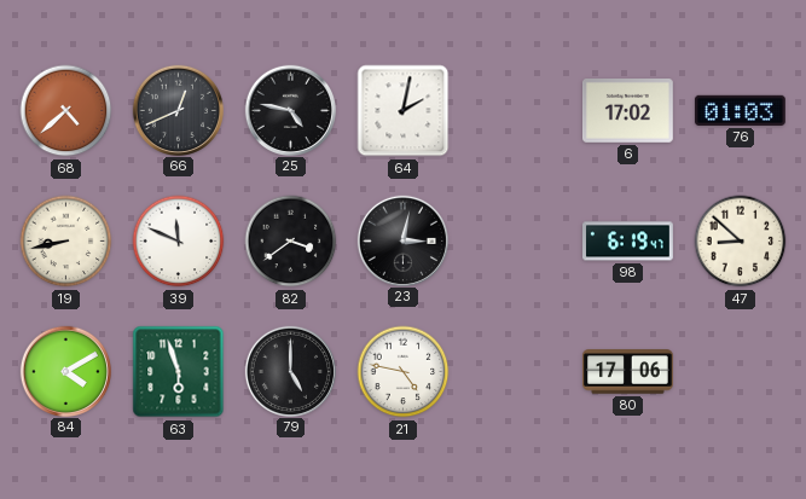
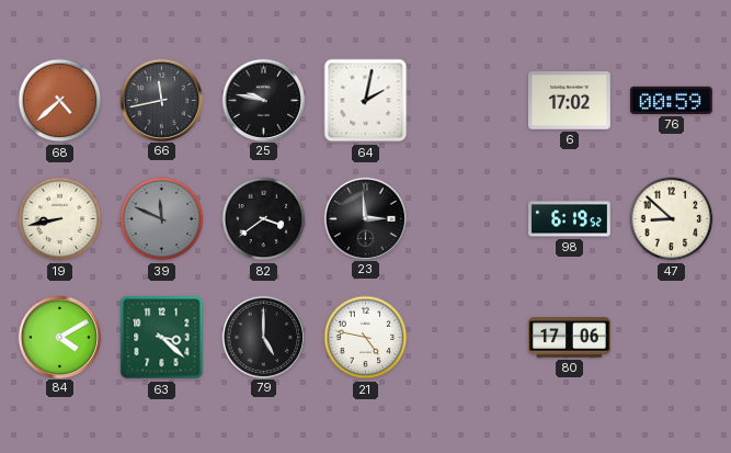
66: 12:41 -> 11:43 (161, 100)
25: 4:47 -> 9:47 (263, 100)
76: 01:03 -> 00:59 (671, 100)
39 dial: white -> grey (162, 219)
23: 3:02 -> 2:59 (365, 218)
98: 6:19:47 -> 6:19:52 (570, 219)
63: 5:57 -> 3:22 (162, 338)
